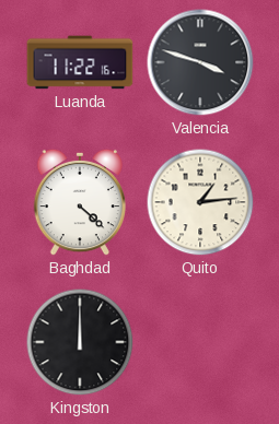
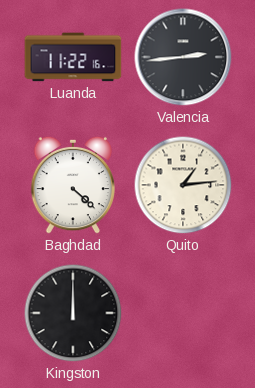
Valencia: 3:48 -> 2:44 (183, 57)
